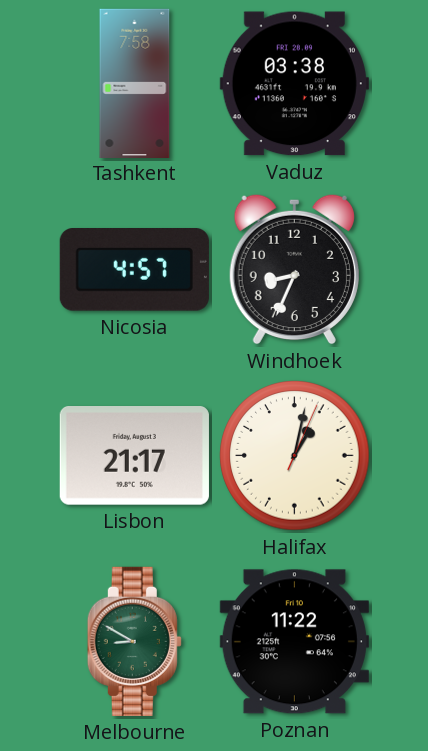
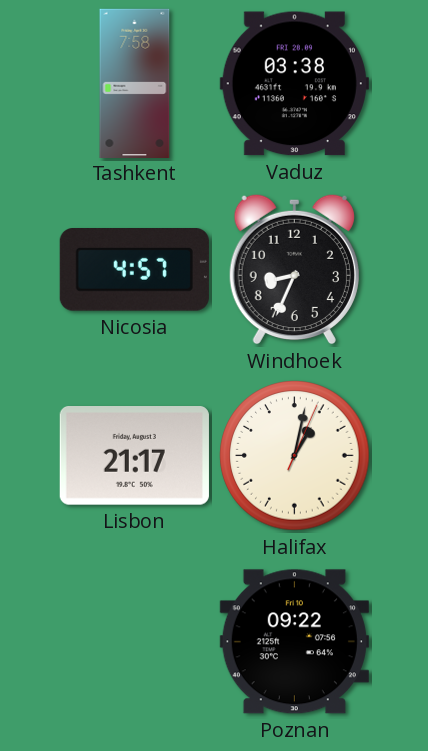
Melbourne: 8:50 -> none (134, 641)
Poznan: 11:22 -> 09:22 (294, 642)
